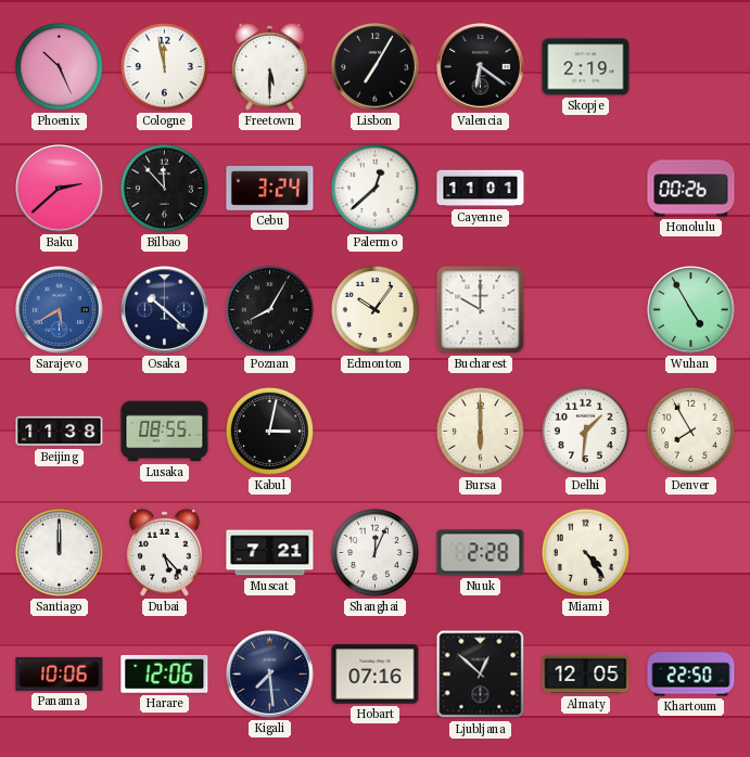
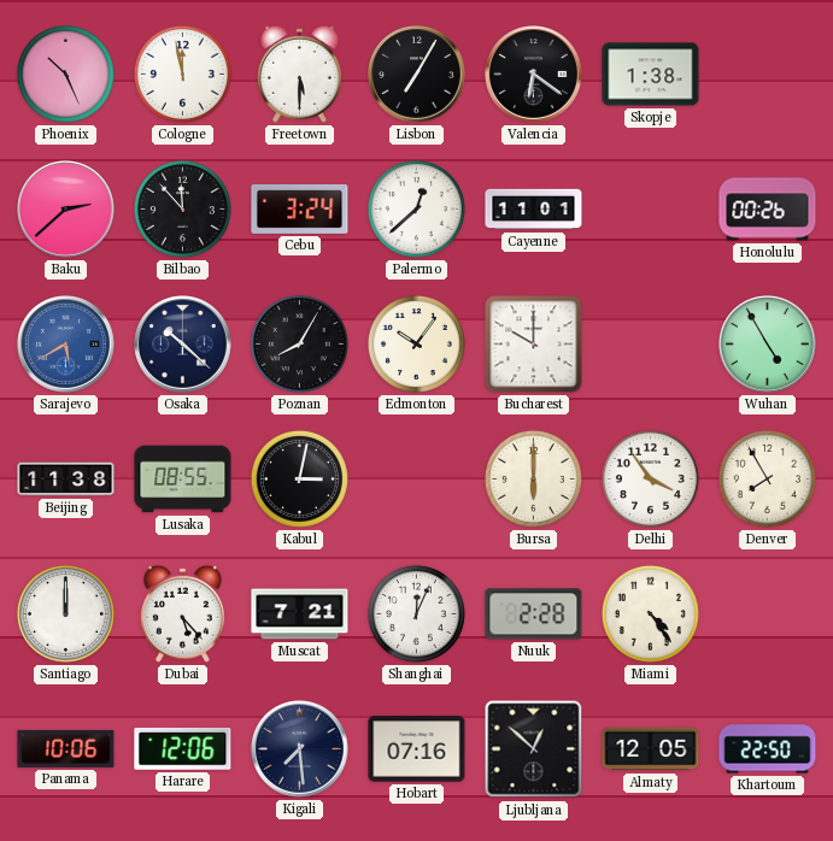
Skopje: 2:19 -> 1:38 (651, 75)
Delhi: 1:31 -> 3:54 (650, 478)
